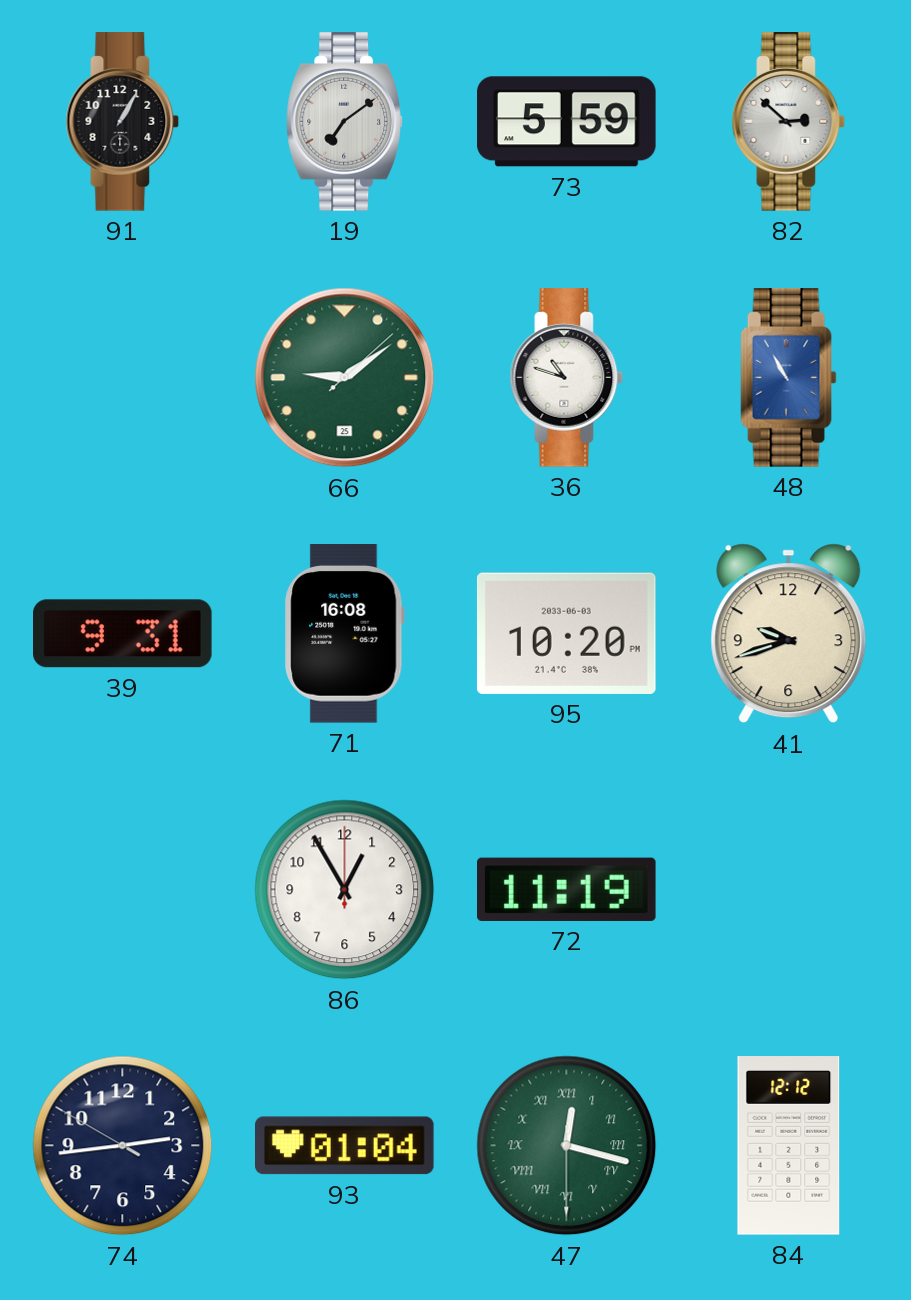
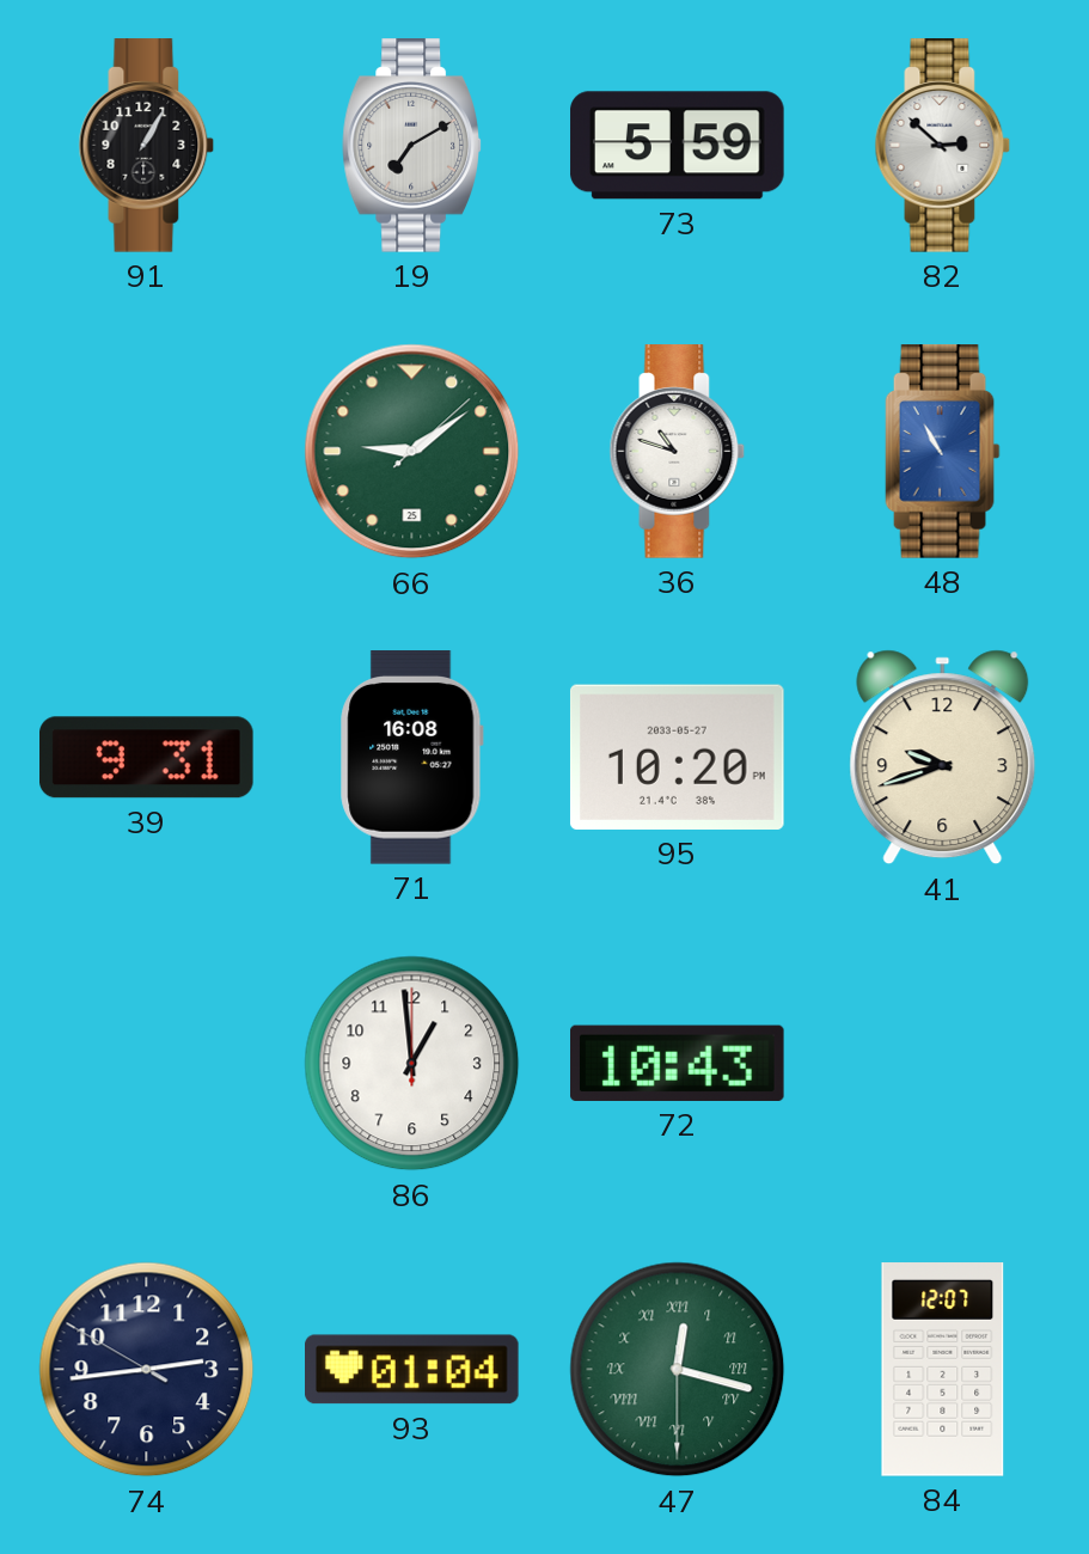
19: 7:09 -> 7:10 (412, 146)
95 date: 2033-06-03 -> 2033-05-27 (677, 757)
86: 12:55 -> 12:59 (412, 1064)
72: 11:19 -> 10:43 (678, 1063)
84: 12:12 -> 12:07 (943, 1370)
